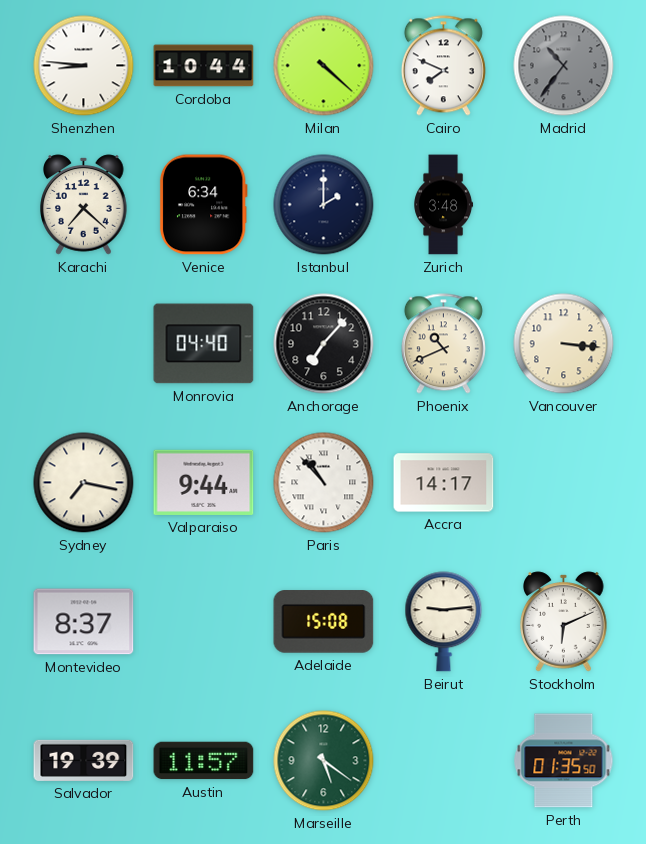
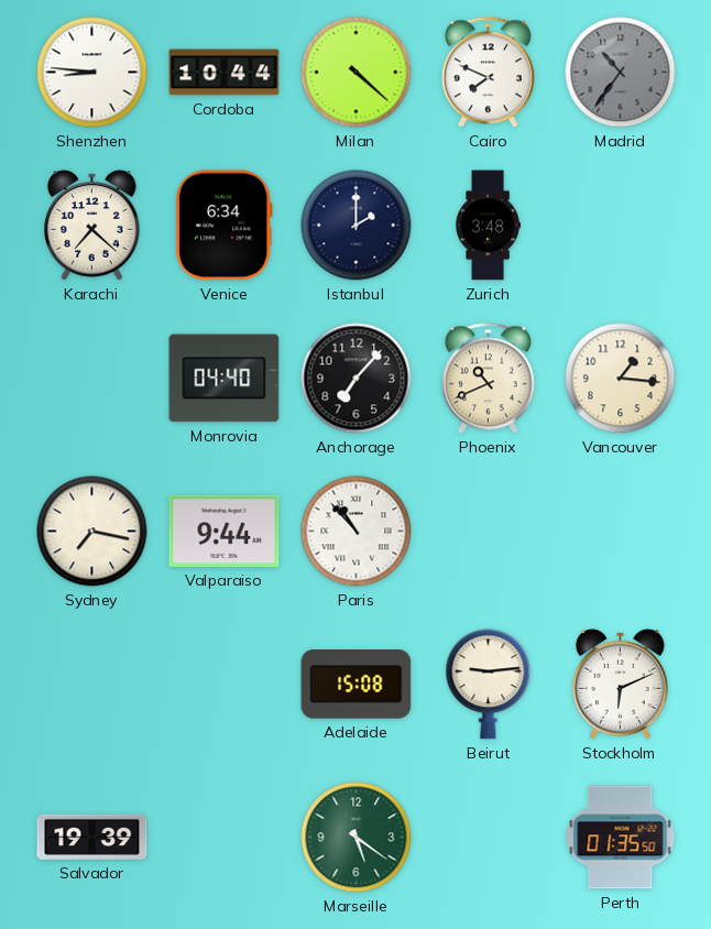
Vancouver: 3:16 -> 1:16 (621, 379)
Accra: 14:17 -> none (444, 483)
Montevideo: 8:37 -> none (84, 622)
Austin: 11:57 -> none (204, 761)
